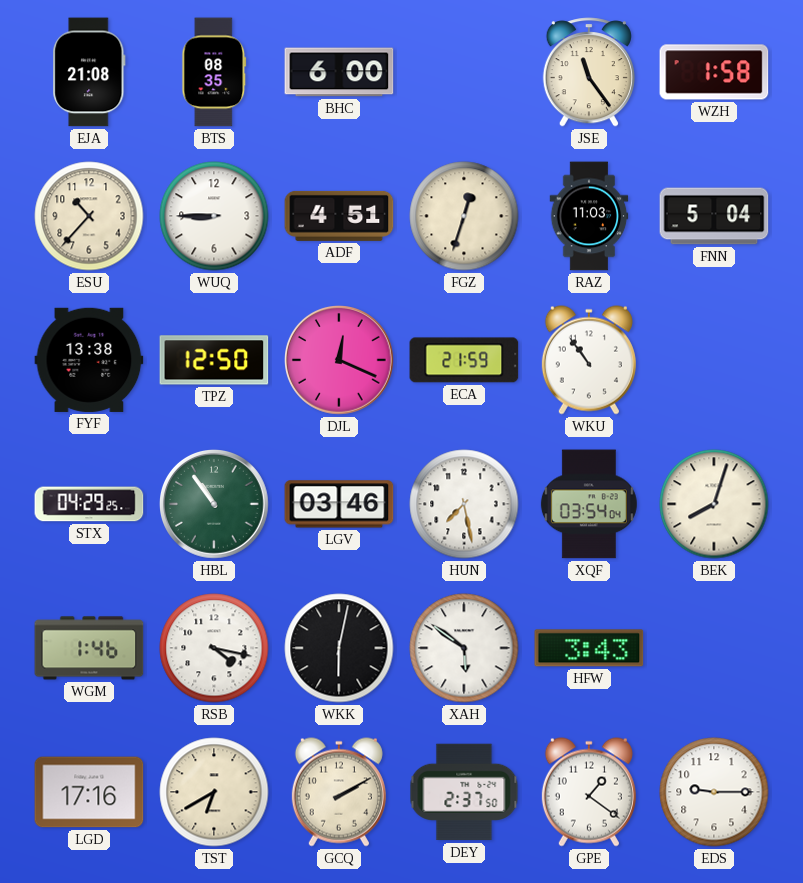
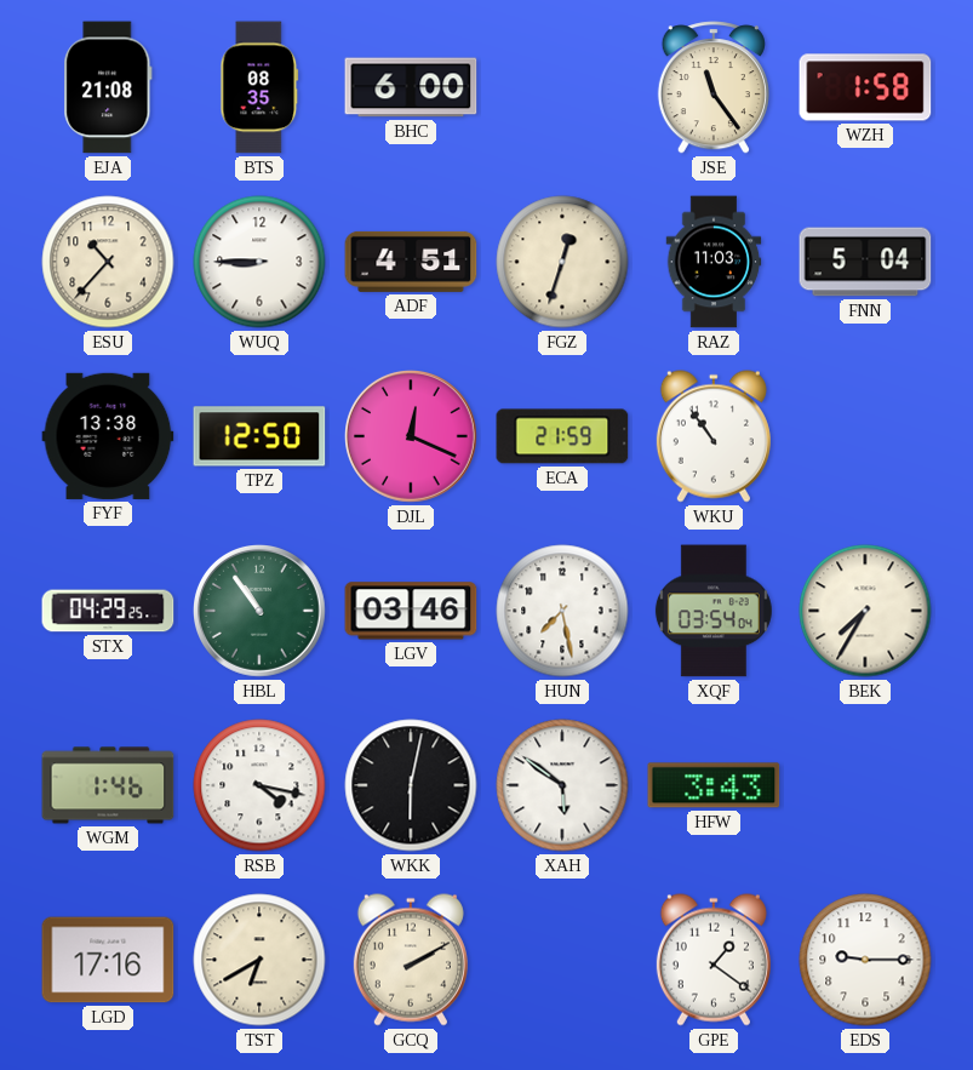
BEK: 8:03 -> 7:35 (865, 611)
DEY: 2:37 -> none (464, 792)
